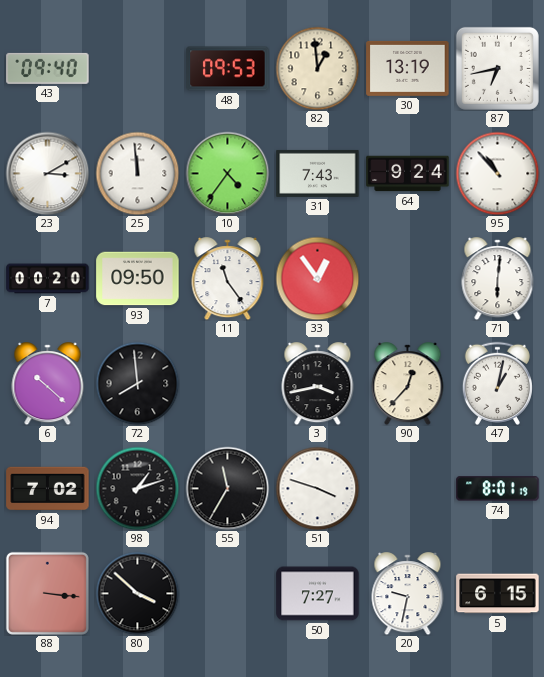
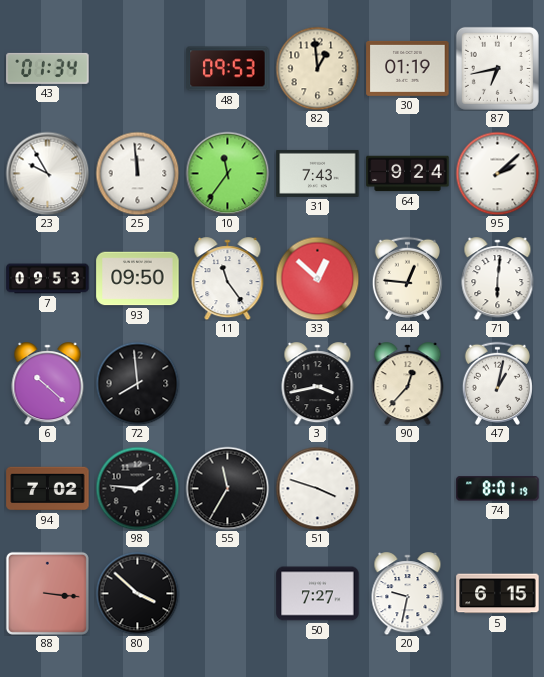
43: 09:40 -> 01:34 (48, 68)
30: 13:19 -> 01:19 (408, 68)
23: 3:10 -> 9:55 (47, 173)
10: 4:36 -> 11:36 (227, 173)
95: 10:53 -> 2:08 (497, 173)
7: 00:20 -> 09:53 (48, 279)
33: 12:54 -> 12:52 (317, 278)
44: none -> 12:46 (407, 278)
98: 1:12 -> 1:46 (137, 488)
